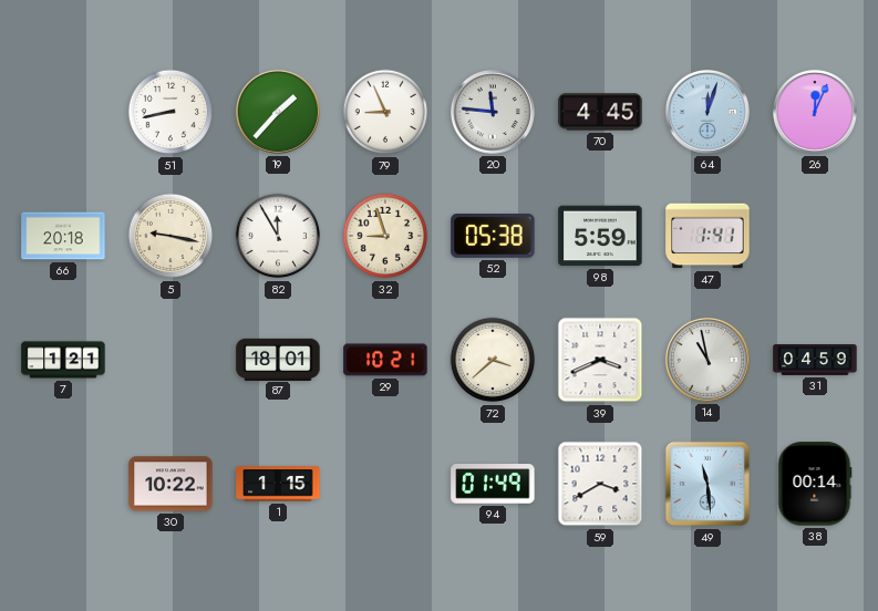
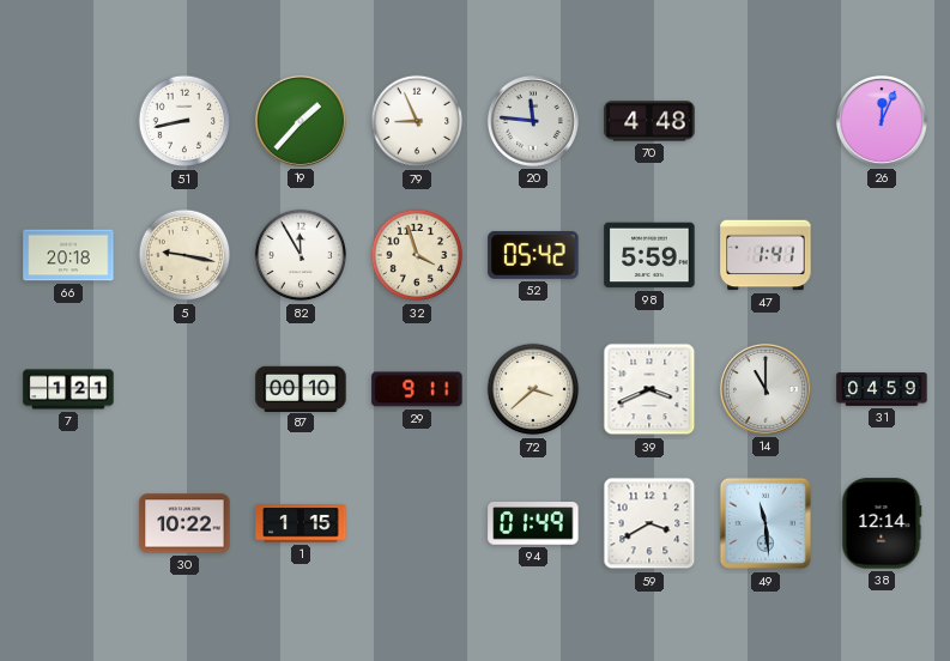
70: 4:45 -> 4:48 (649, 121)
64: 12:03 -> none (707, 112)
32: 8:57 -> 3:57 (417, 255)
52: 05:38 -> 05:42 (533, 255)
87: 18:01 -> 00:10 (301, 388)
29: 10:21 -> 9:11 (417, 389)
14: 10:58 -> 11:00 (766, 389)
38: 00:14 -> 12:14 (882, 523)
